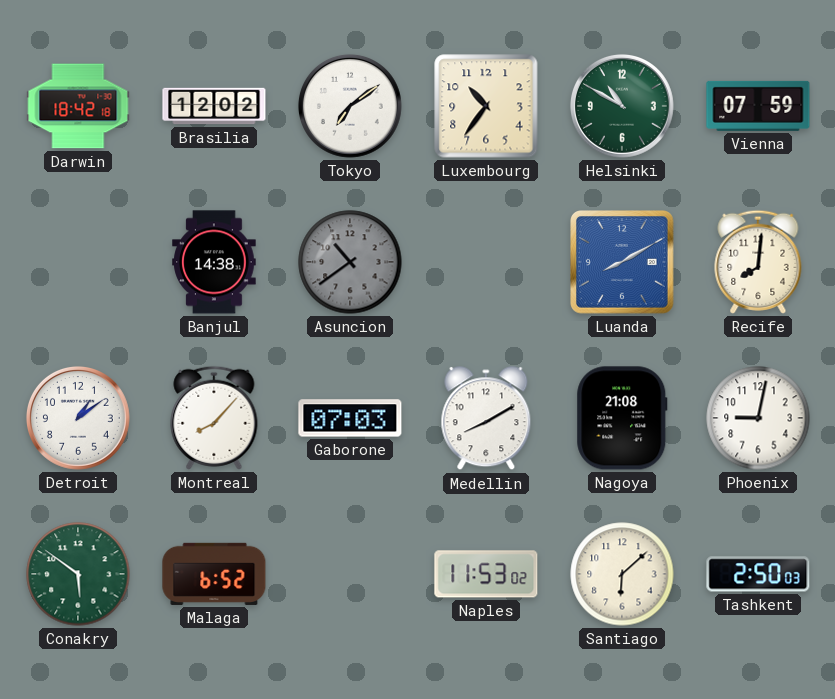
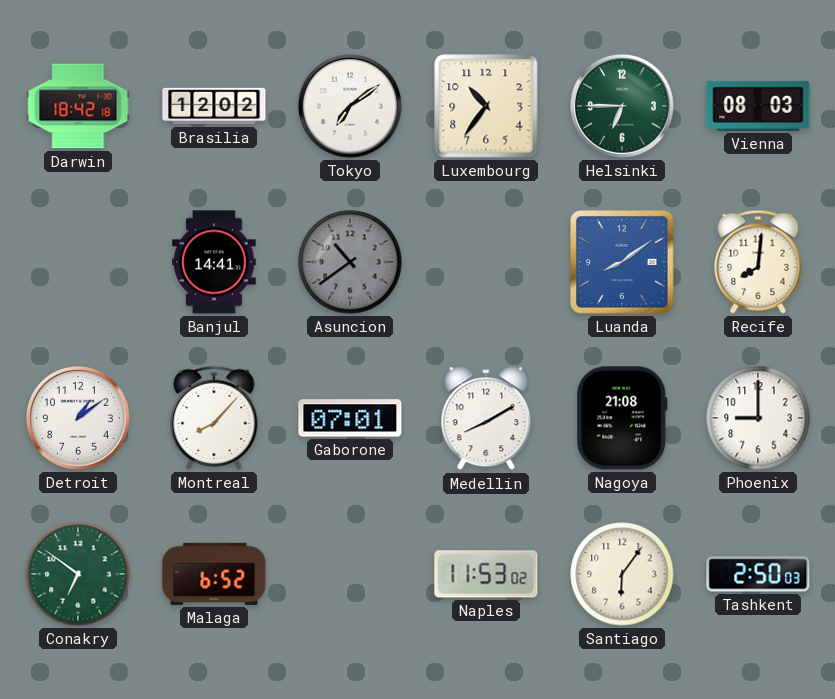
Helsinki: 10:50 -> 6:45 (622, 106)
Vienna: 07:59 -> 08:03 (758, 106)
Banjul: 14:38 -> 14:41 (214, 262)
Luanda: 8:10 -> 8:09 (623, 263)
Gaborone: 07:03 -> 07:01 (350, 418)
Phoenix: 9:02 -> 9:00 (758, 418)
Conakry: 5:51 -> 6:51 (78, 574)
Santiago: 6:08 -> 6:06 (622, 574)
